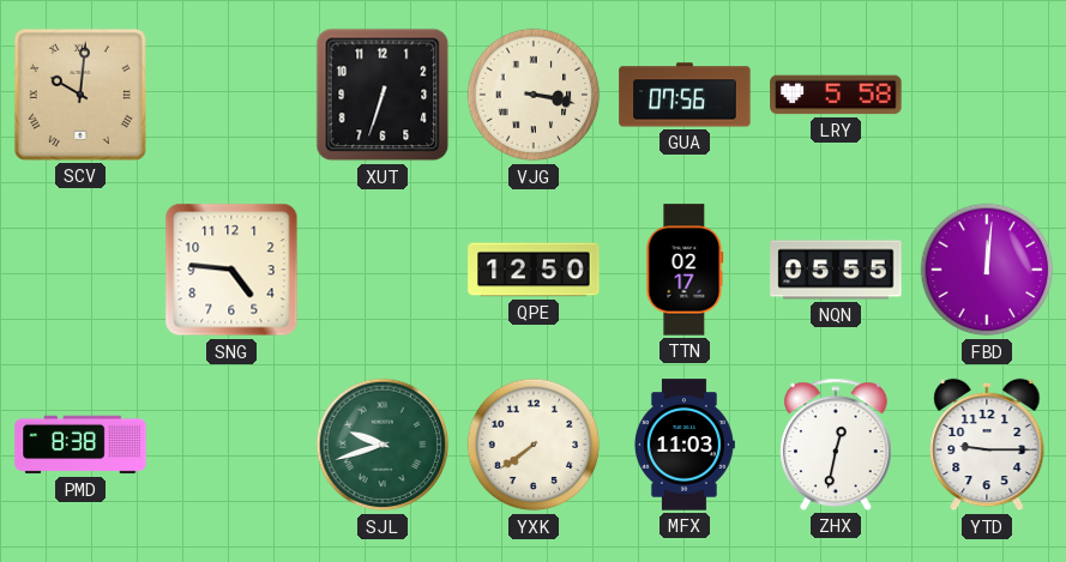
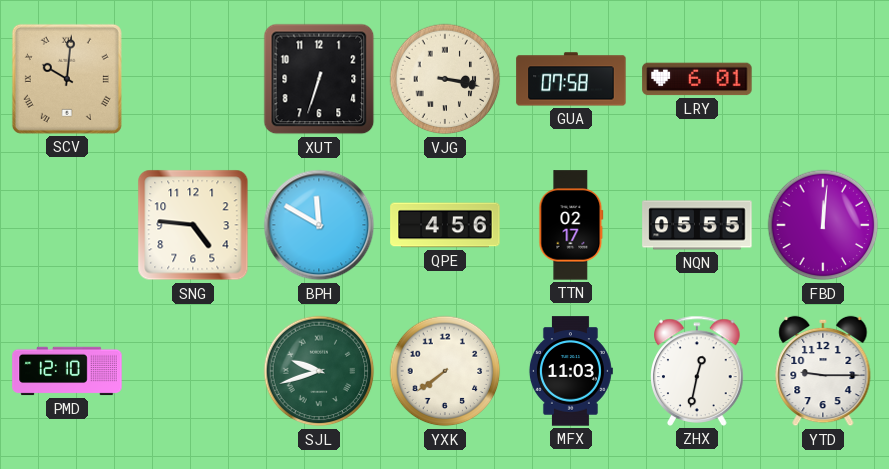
GUA: 07:56 -> 07:58 (571, 79)
LRY: 5:58 -> 6:01 (697, 79)
BPH: none -> 11:50 (319, 225)
QPE: 12:50 -> 4:56 (445, 225)
PMD: 8:38 -> 12:10 (67, 371)
